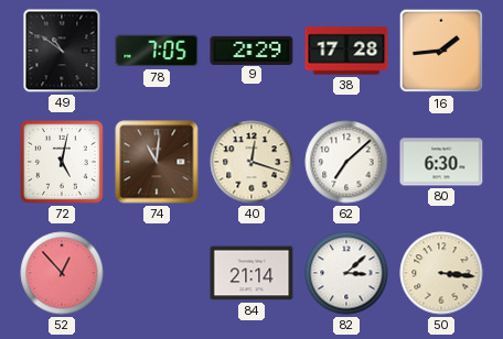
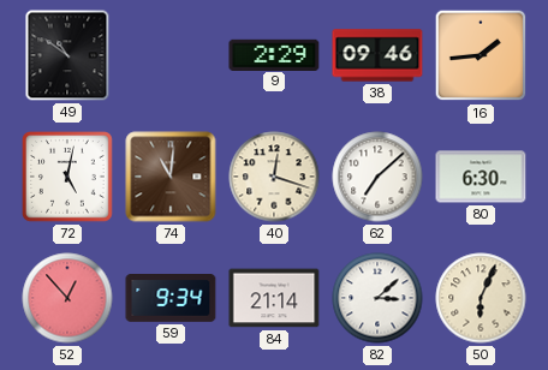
78: 7:05 -> none (157, 51)
38: 17:28 -> 09:46 (377, 55)
59: none -> 9:34 (171, 299)
50: 3:16 -> 6:04 (481, 298)
